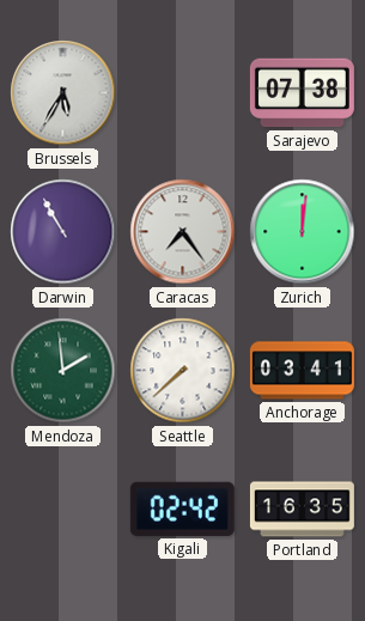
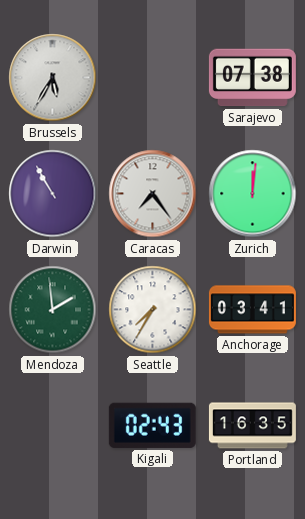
Seattle: 7:38 -> 7:35 (153, 310)
Kigali: 02:42 -> 02:43 (152, 425)
